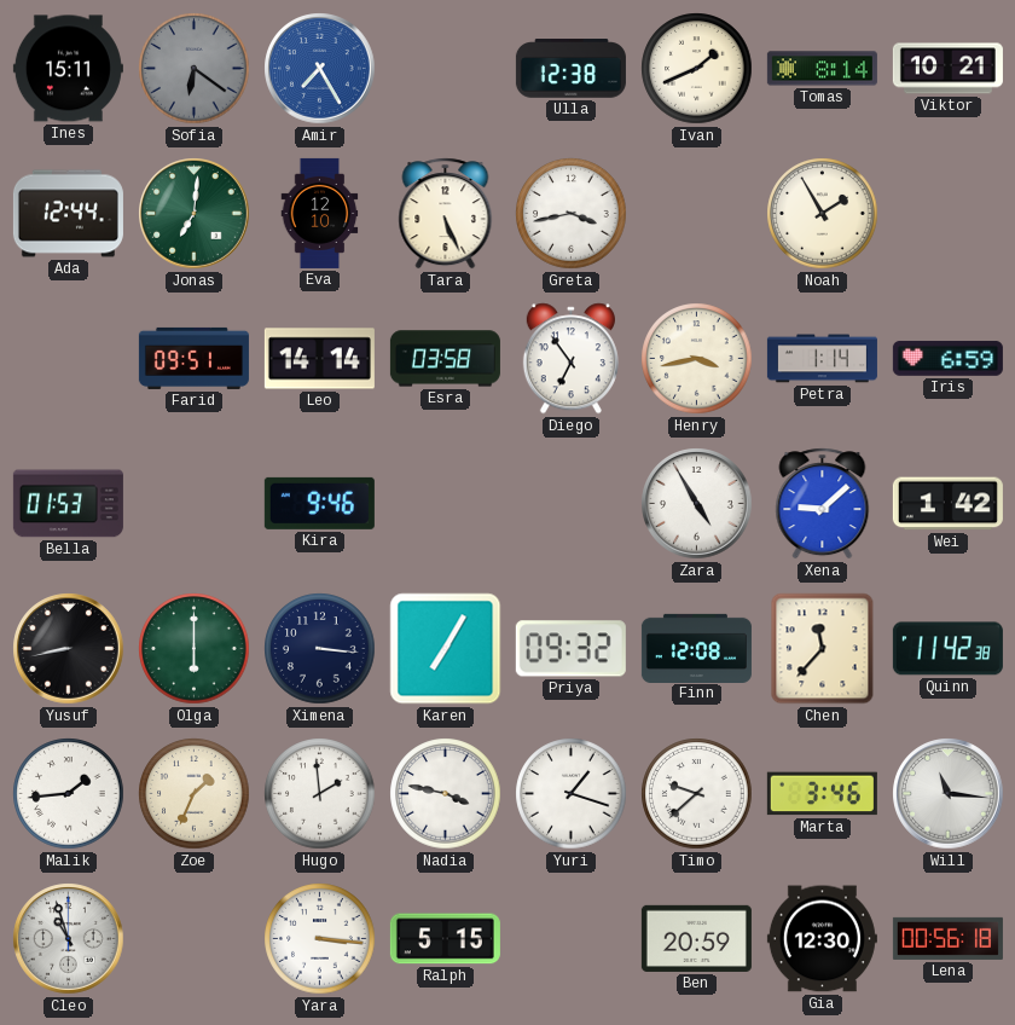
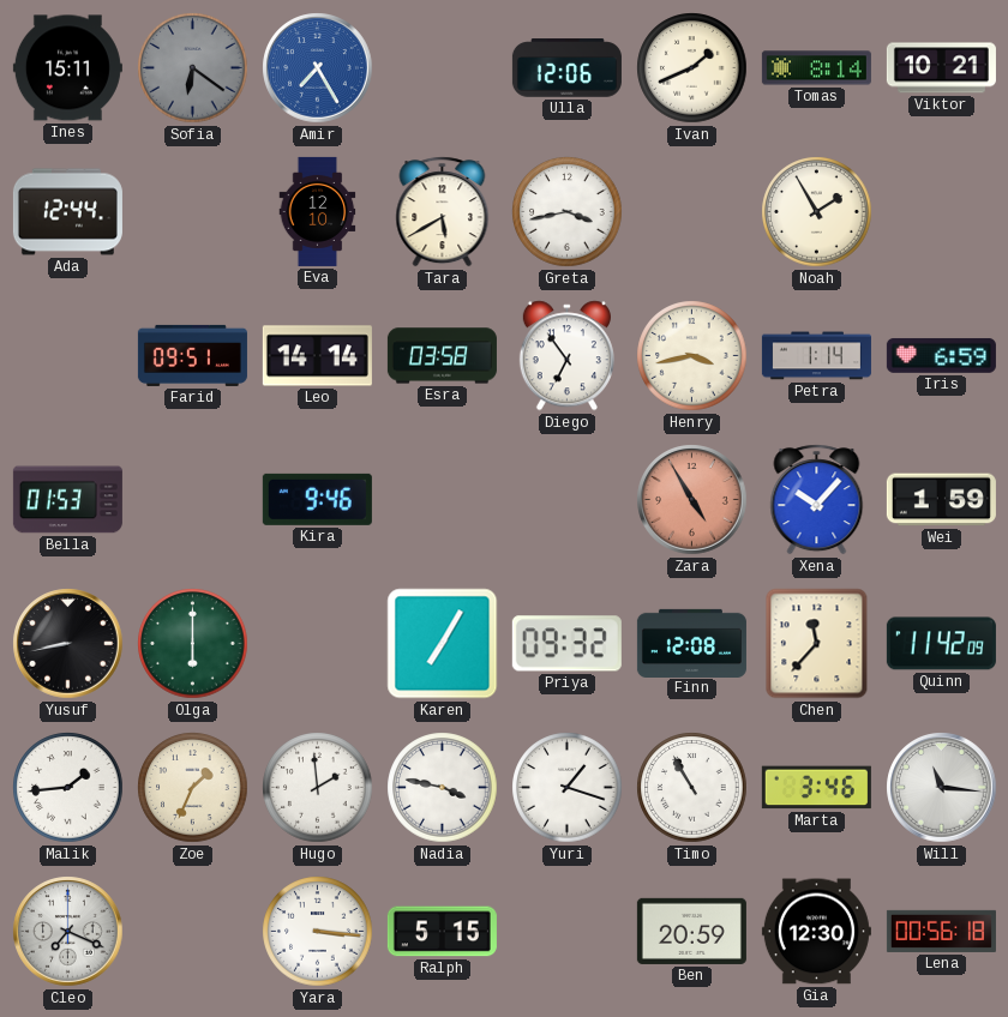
Ulla: 12:38 -> 12:06 (566, 68)
Jonas: 7:01 -> none (195, 214)
Tara: 5:26 -> 5:40 (443, 212)
Zara dial: white -> salmon (692, 500)
Xena: 9:08 -> 10:07 (817, 500)
Wei: 1:42 -> 1:59 (941, 500)
Ximena: 3:16 -> none (320, 649)
Quinn: 11:42:38 -> 11:42:09 (941, 644)
Timo: 9:38 -> 10:55 (692, 788)
Cleo: 10:57 -> 7:19 (68, 932)
